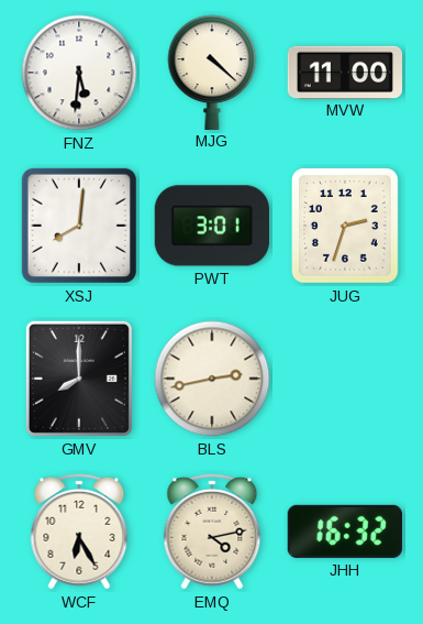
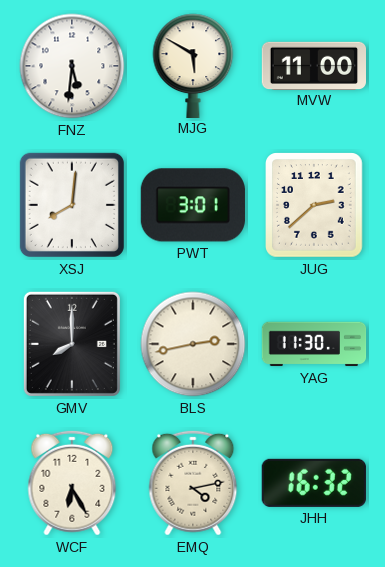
MJG: 4:22 -> 5:50 (193, 65)
JUG: 2:33 -> 2:38 (315, 205)
YAG: none -> 11:30 (314, 344)
